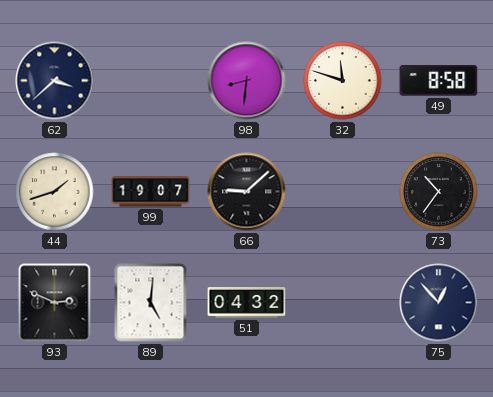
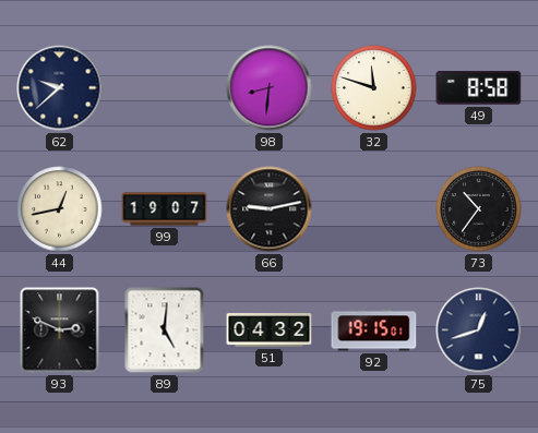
62: 3:38 -> 9:38 (60, 88)
44: 1:42 -> 12:43 (60, 209)
66: 9:08 -> 9:13 (270, 209)
92: none -> 19:15 (374, 330)
75: 12:53 -> 12:42 (479, 330)
